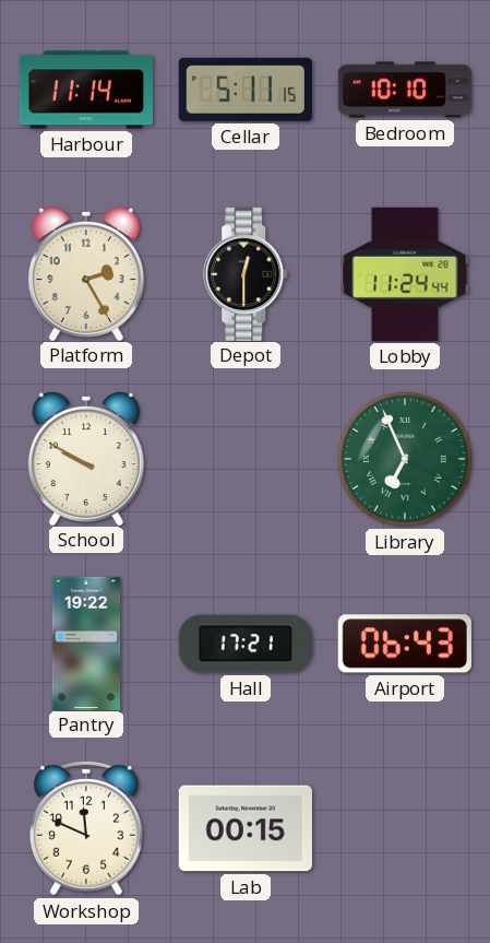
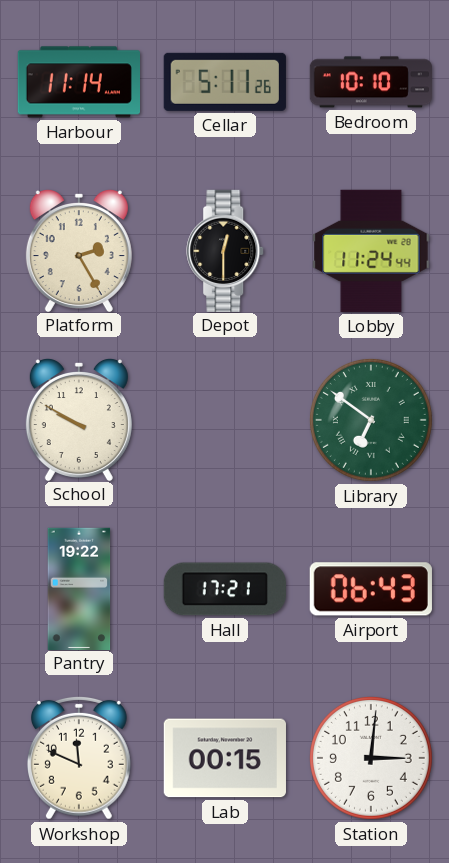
Cellar: 5:11:15 -> 5:11:26 (225, 82)
Library: 6:56 -> 6:51 (371, 420)
Station: none -> 3:01 (371, 758)
